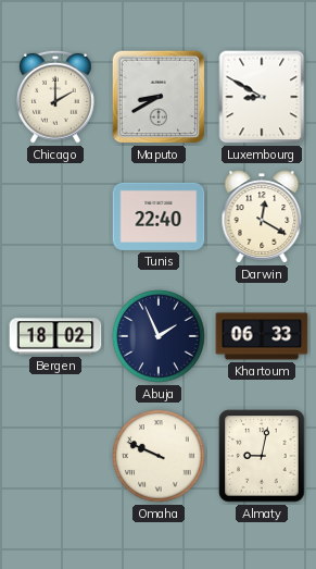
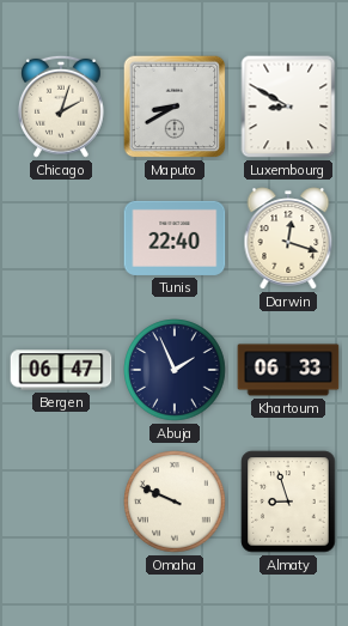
Chicago: 2:00 -> 2:03 (62, 107)
Darwin: 12:20 -> 12:18 (288, 238)
Bergen: 18:02 -> 06:47 (61, 370)
Almaty: 9:02 -> 8:57 (288, 502)
